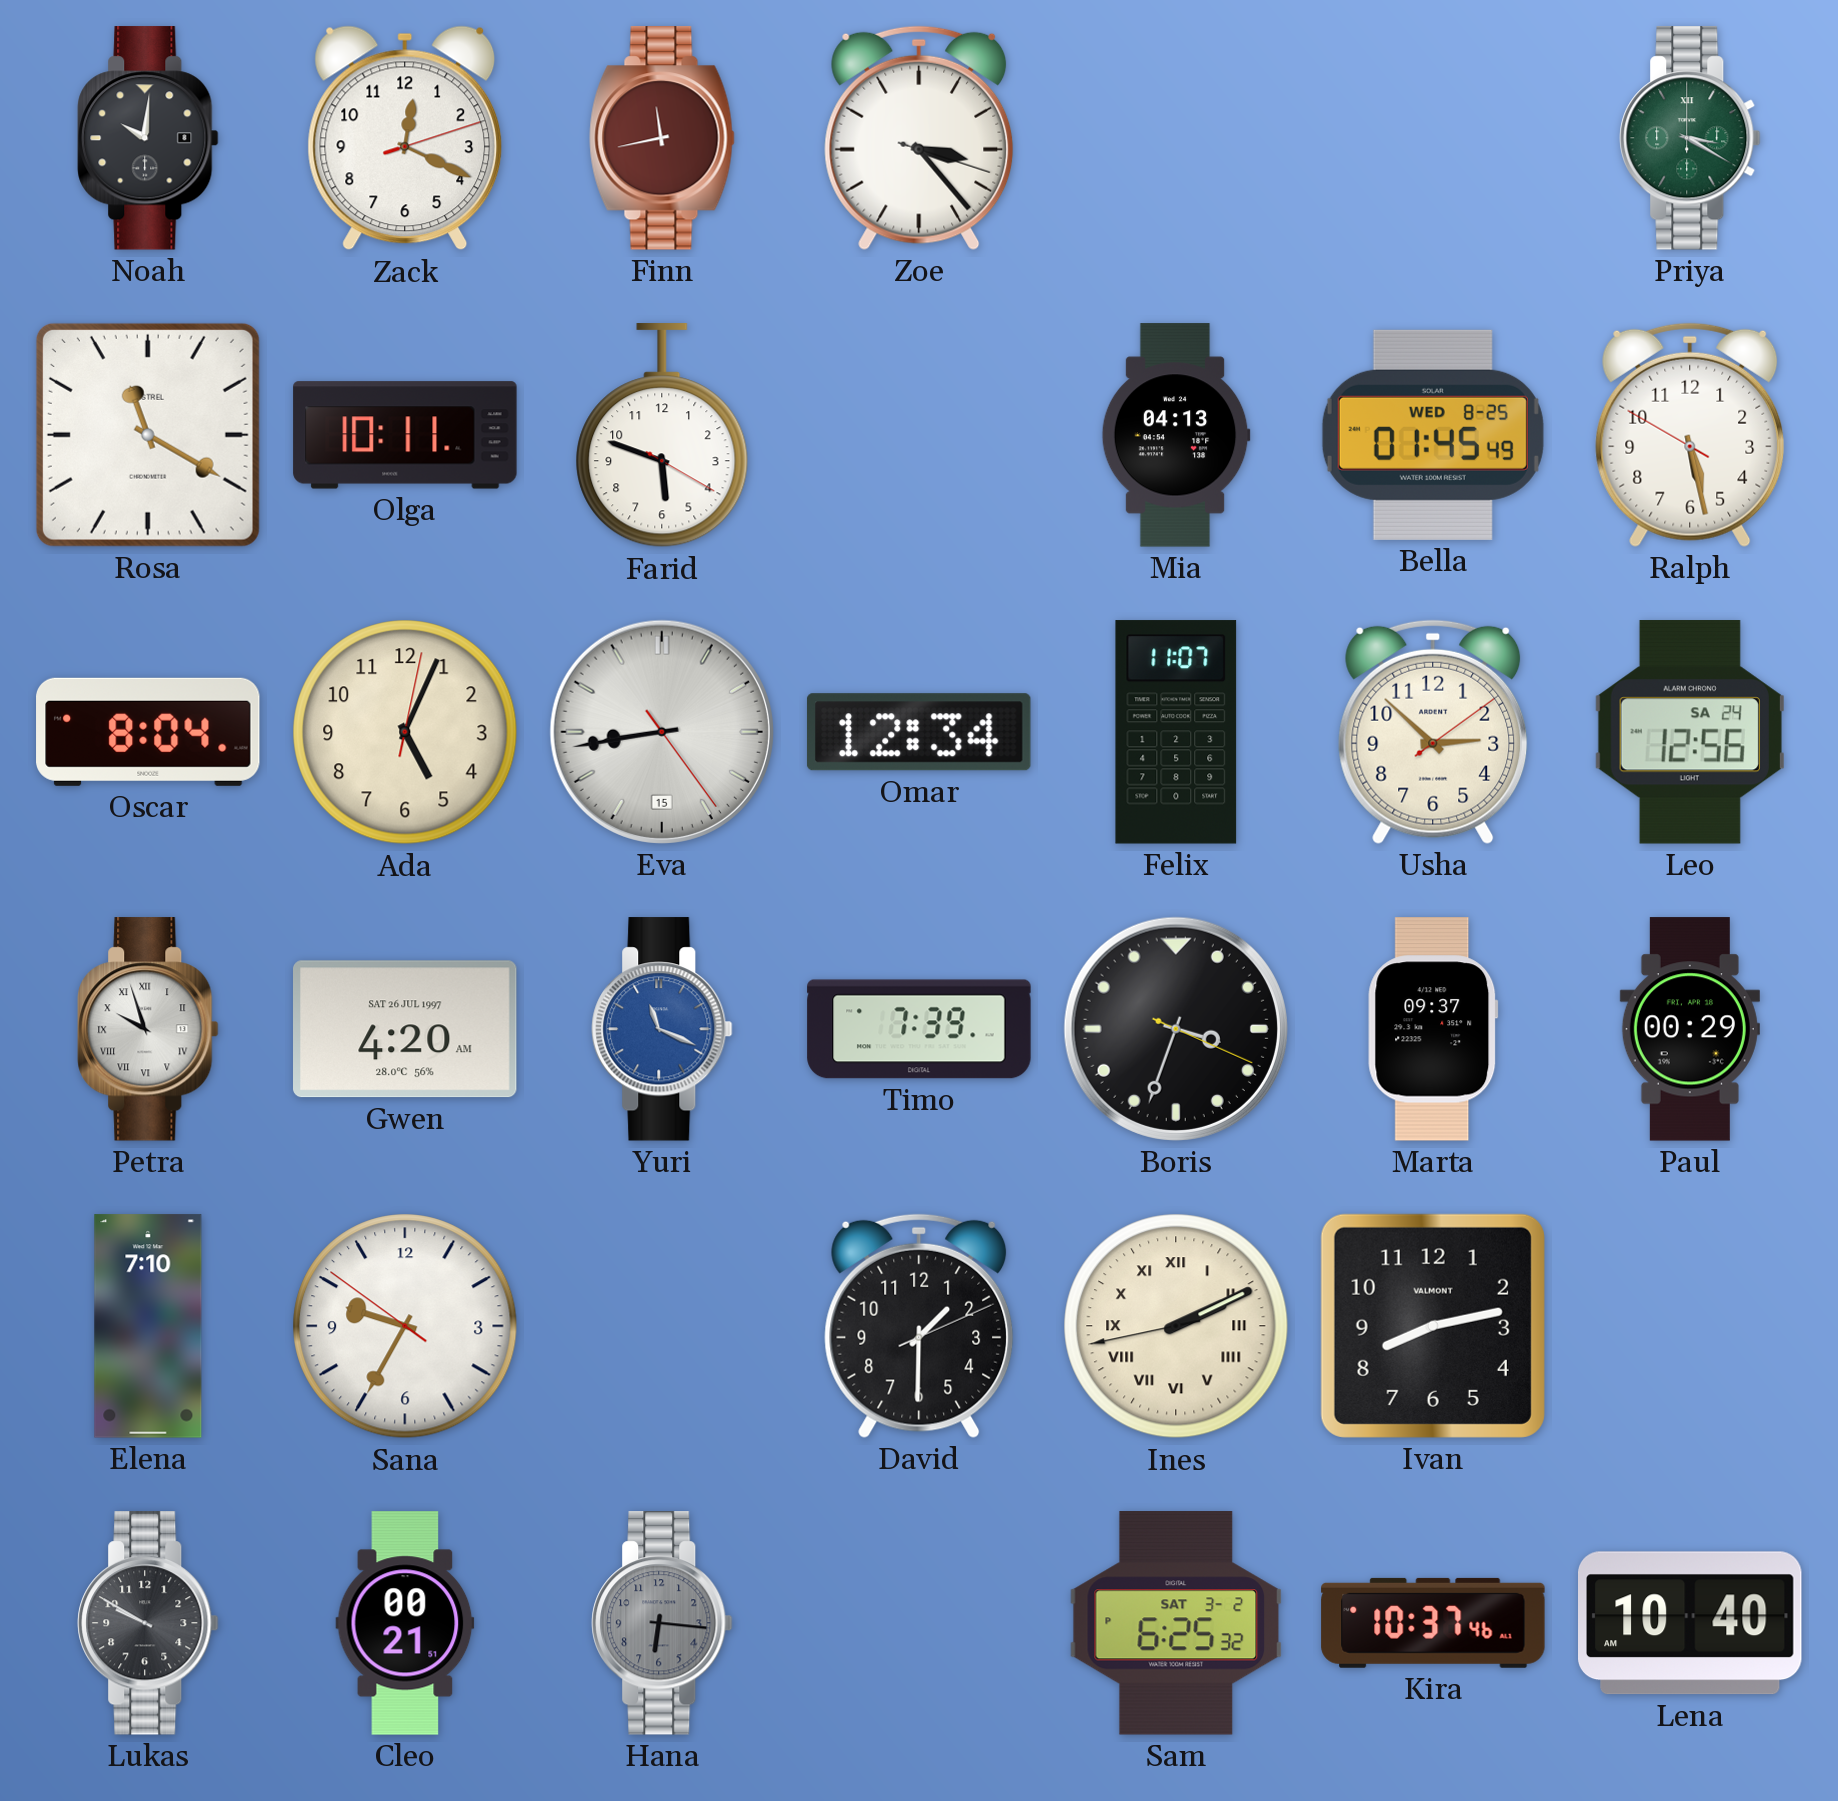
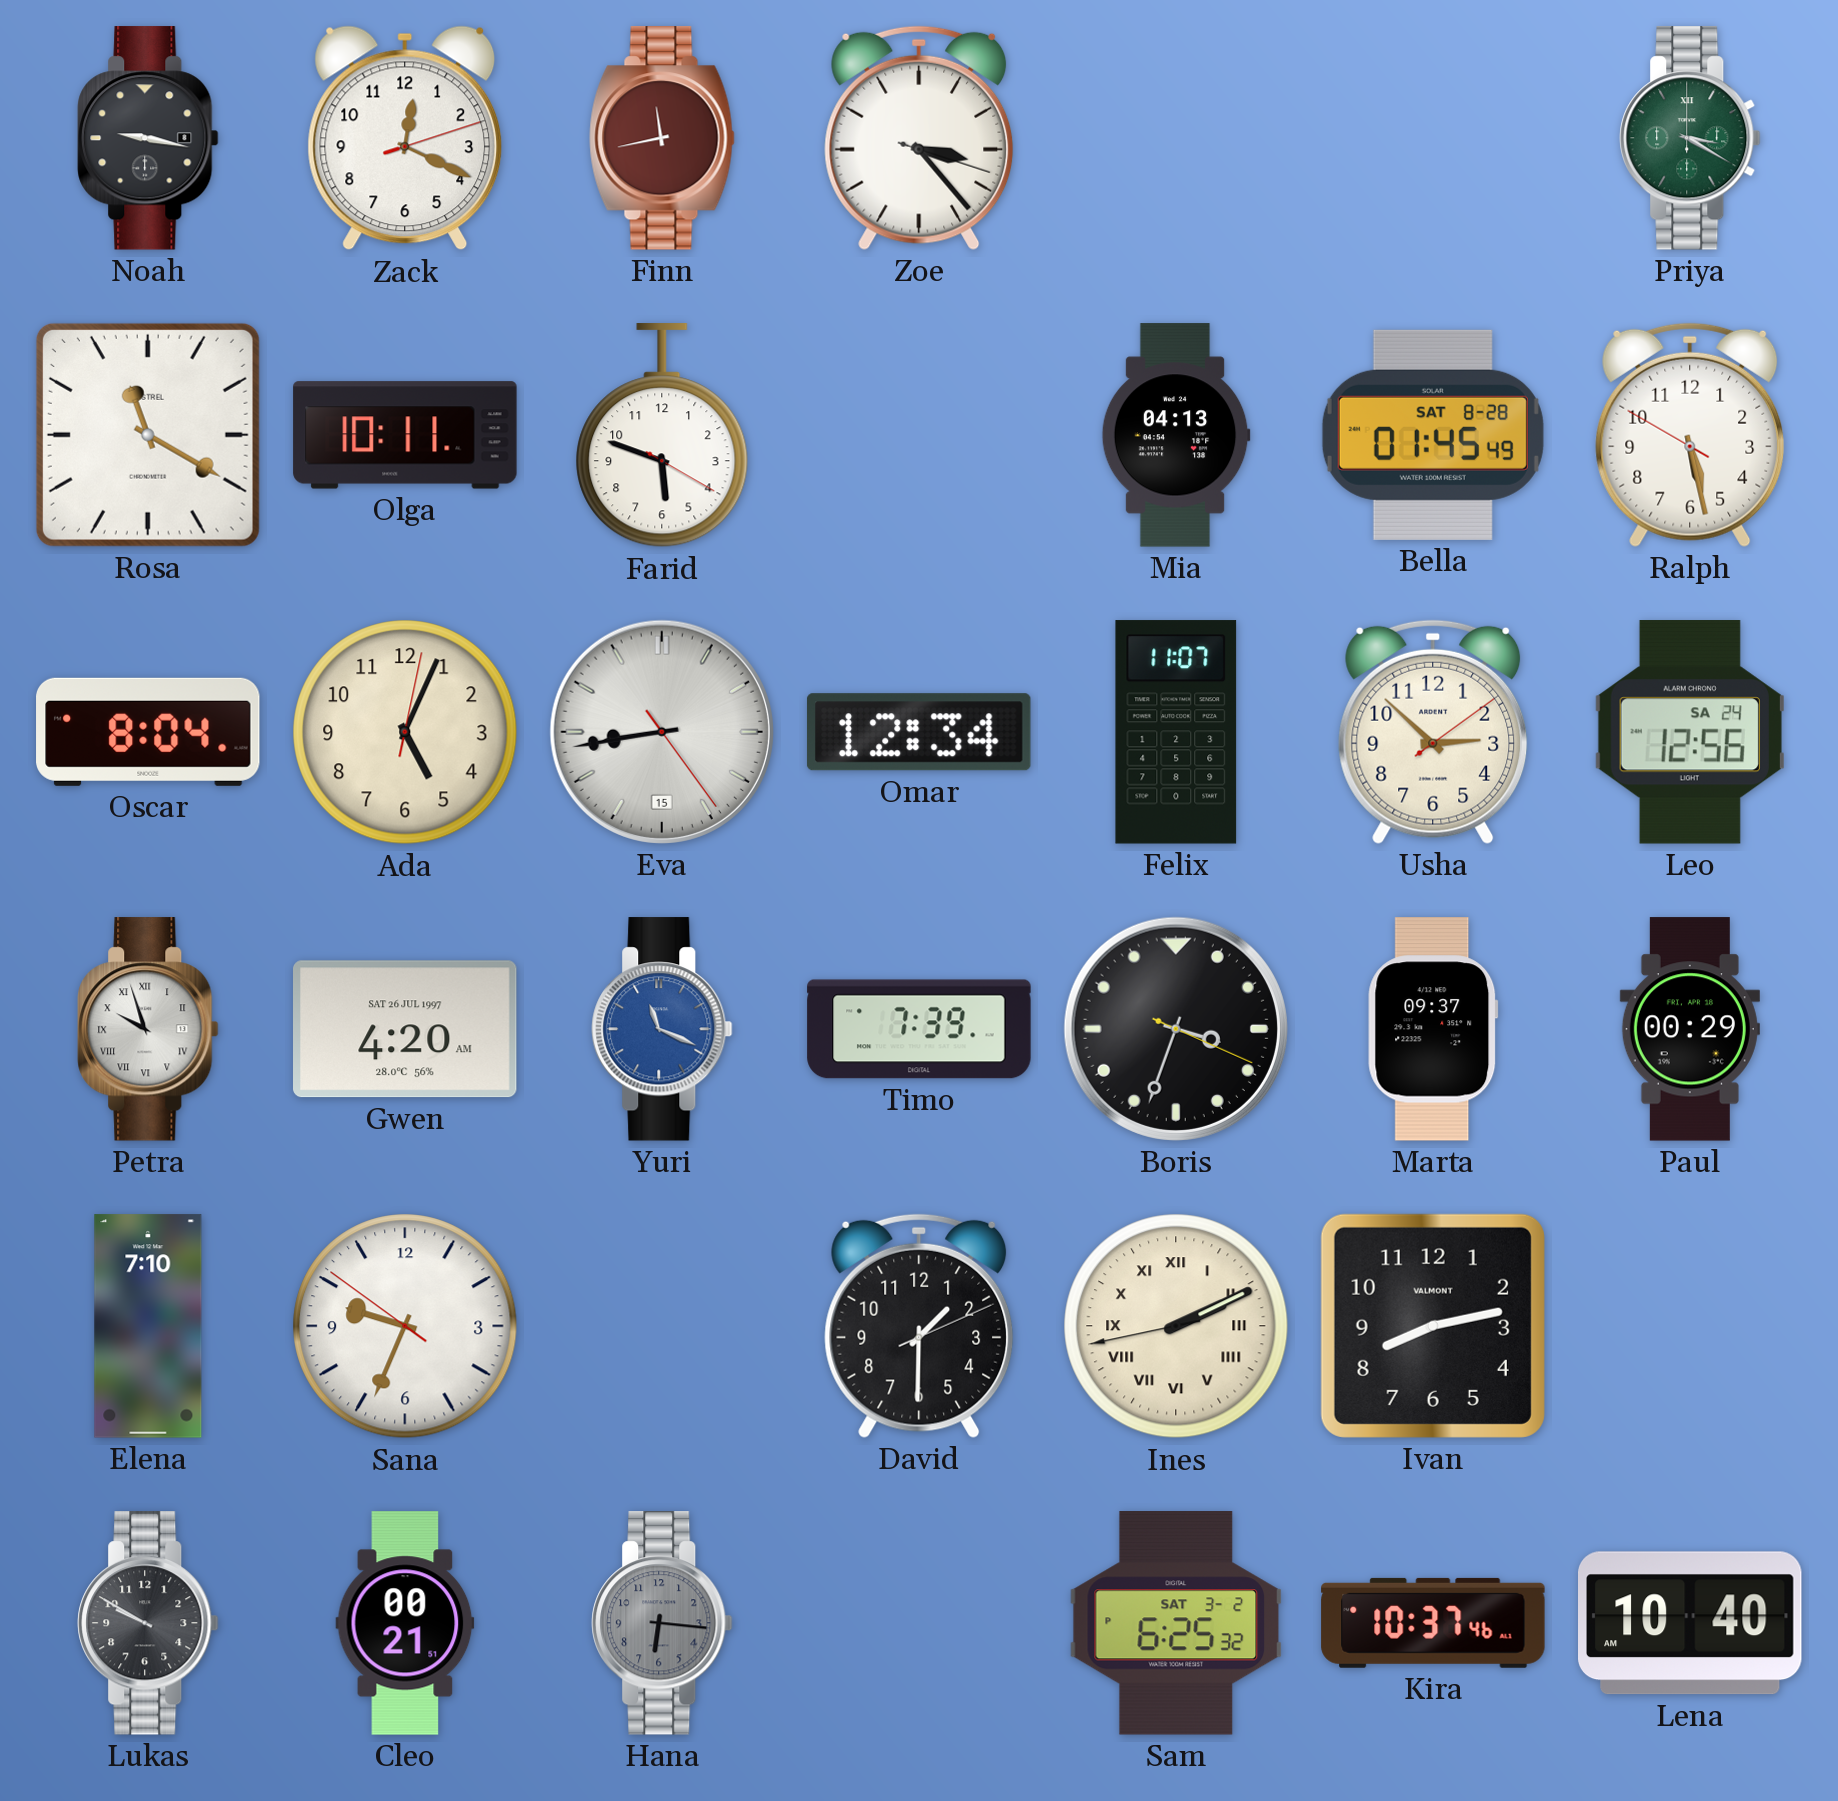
Noah: 10:01 -> 9:17 (148, 138)
Bella date: WED 8-25 -> SAT 8-28 (1433, 435)
Sana: 9:34 -> 9:33 (405, 1326)
